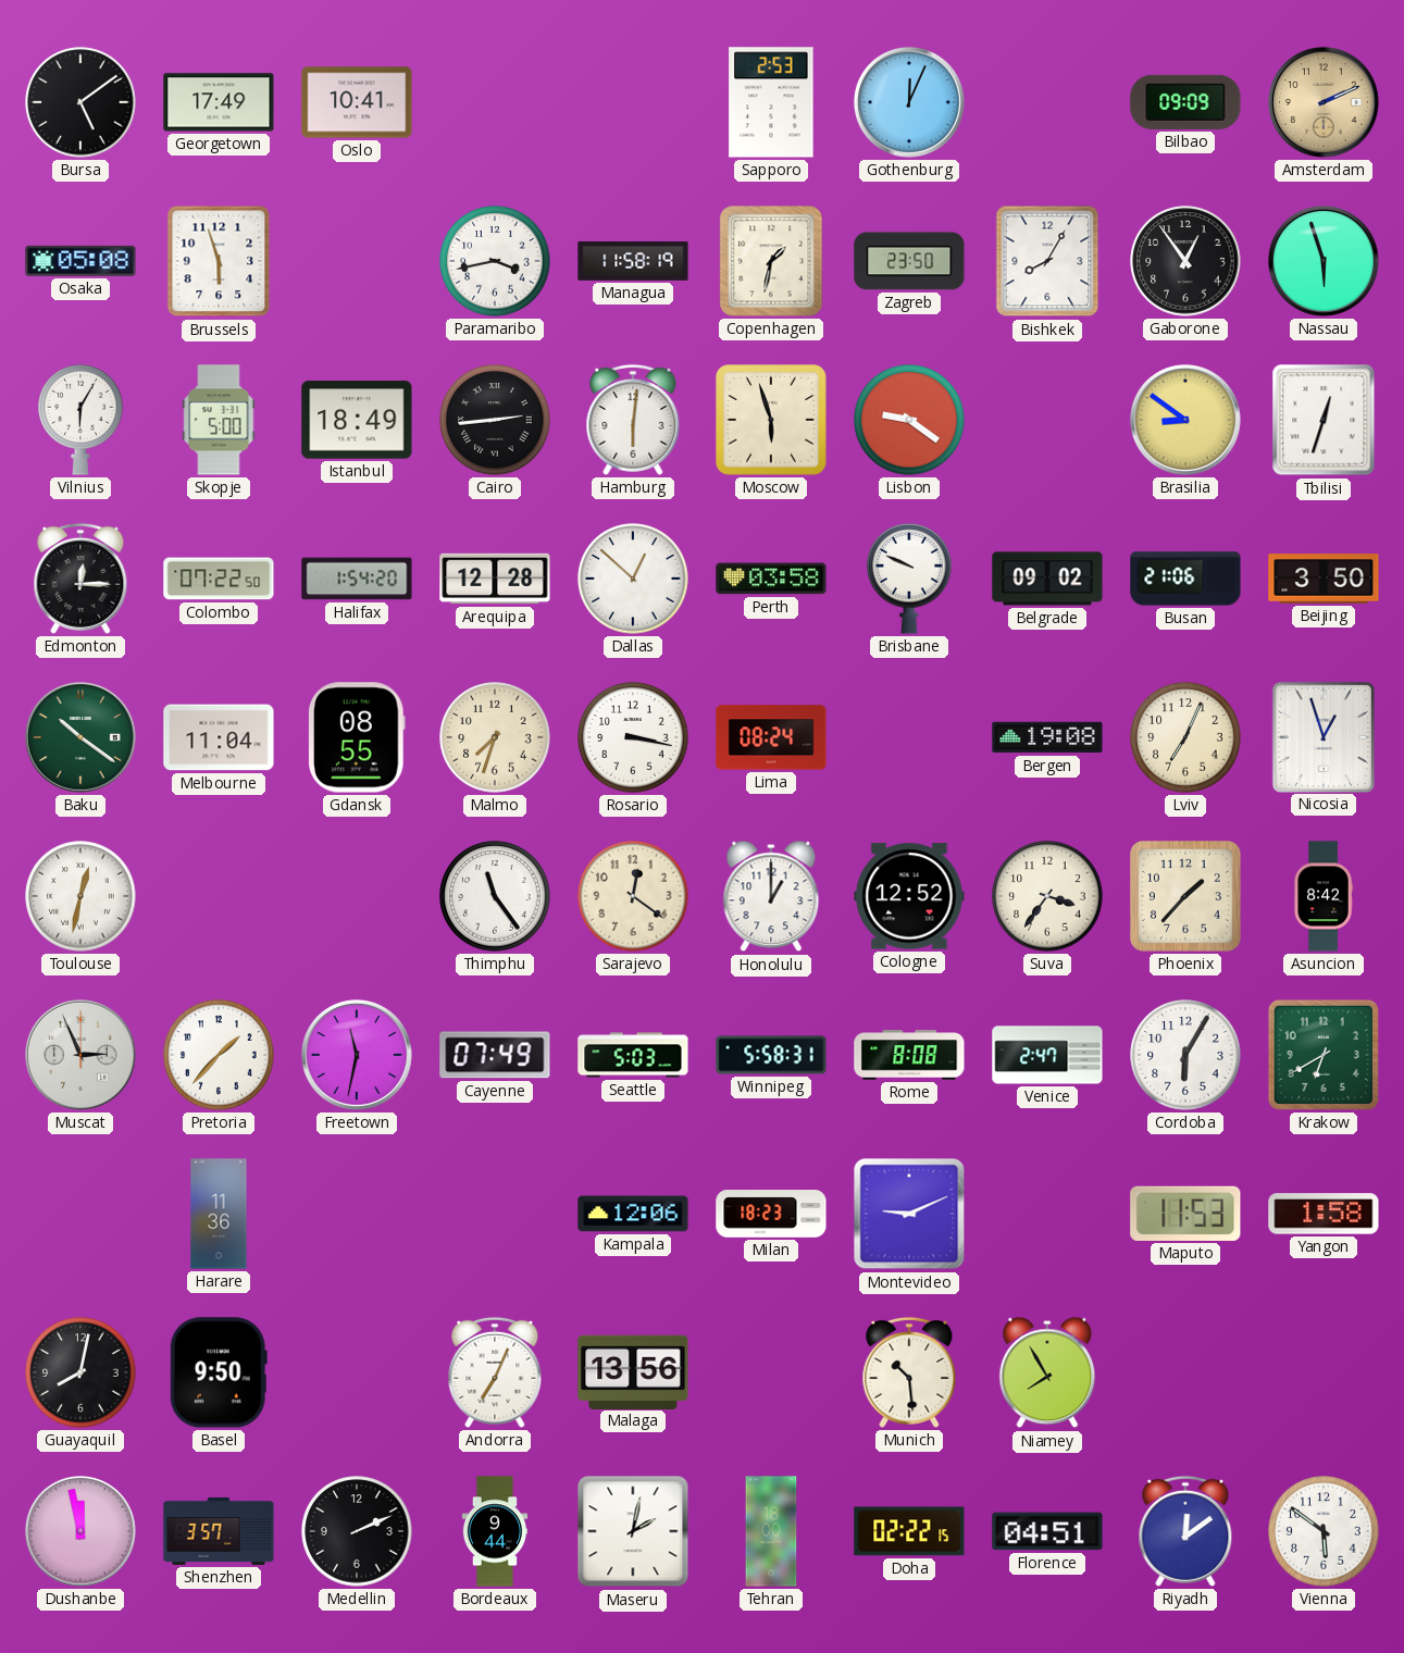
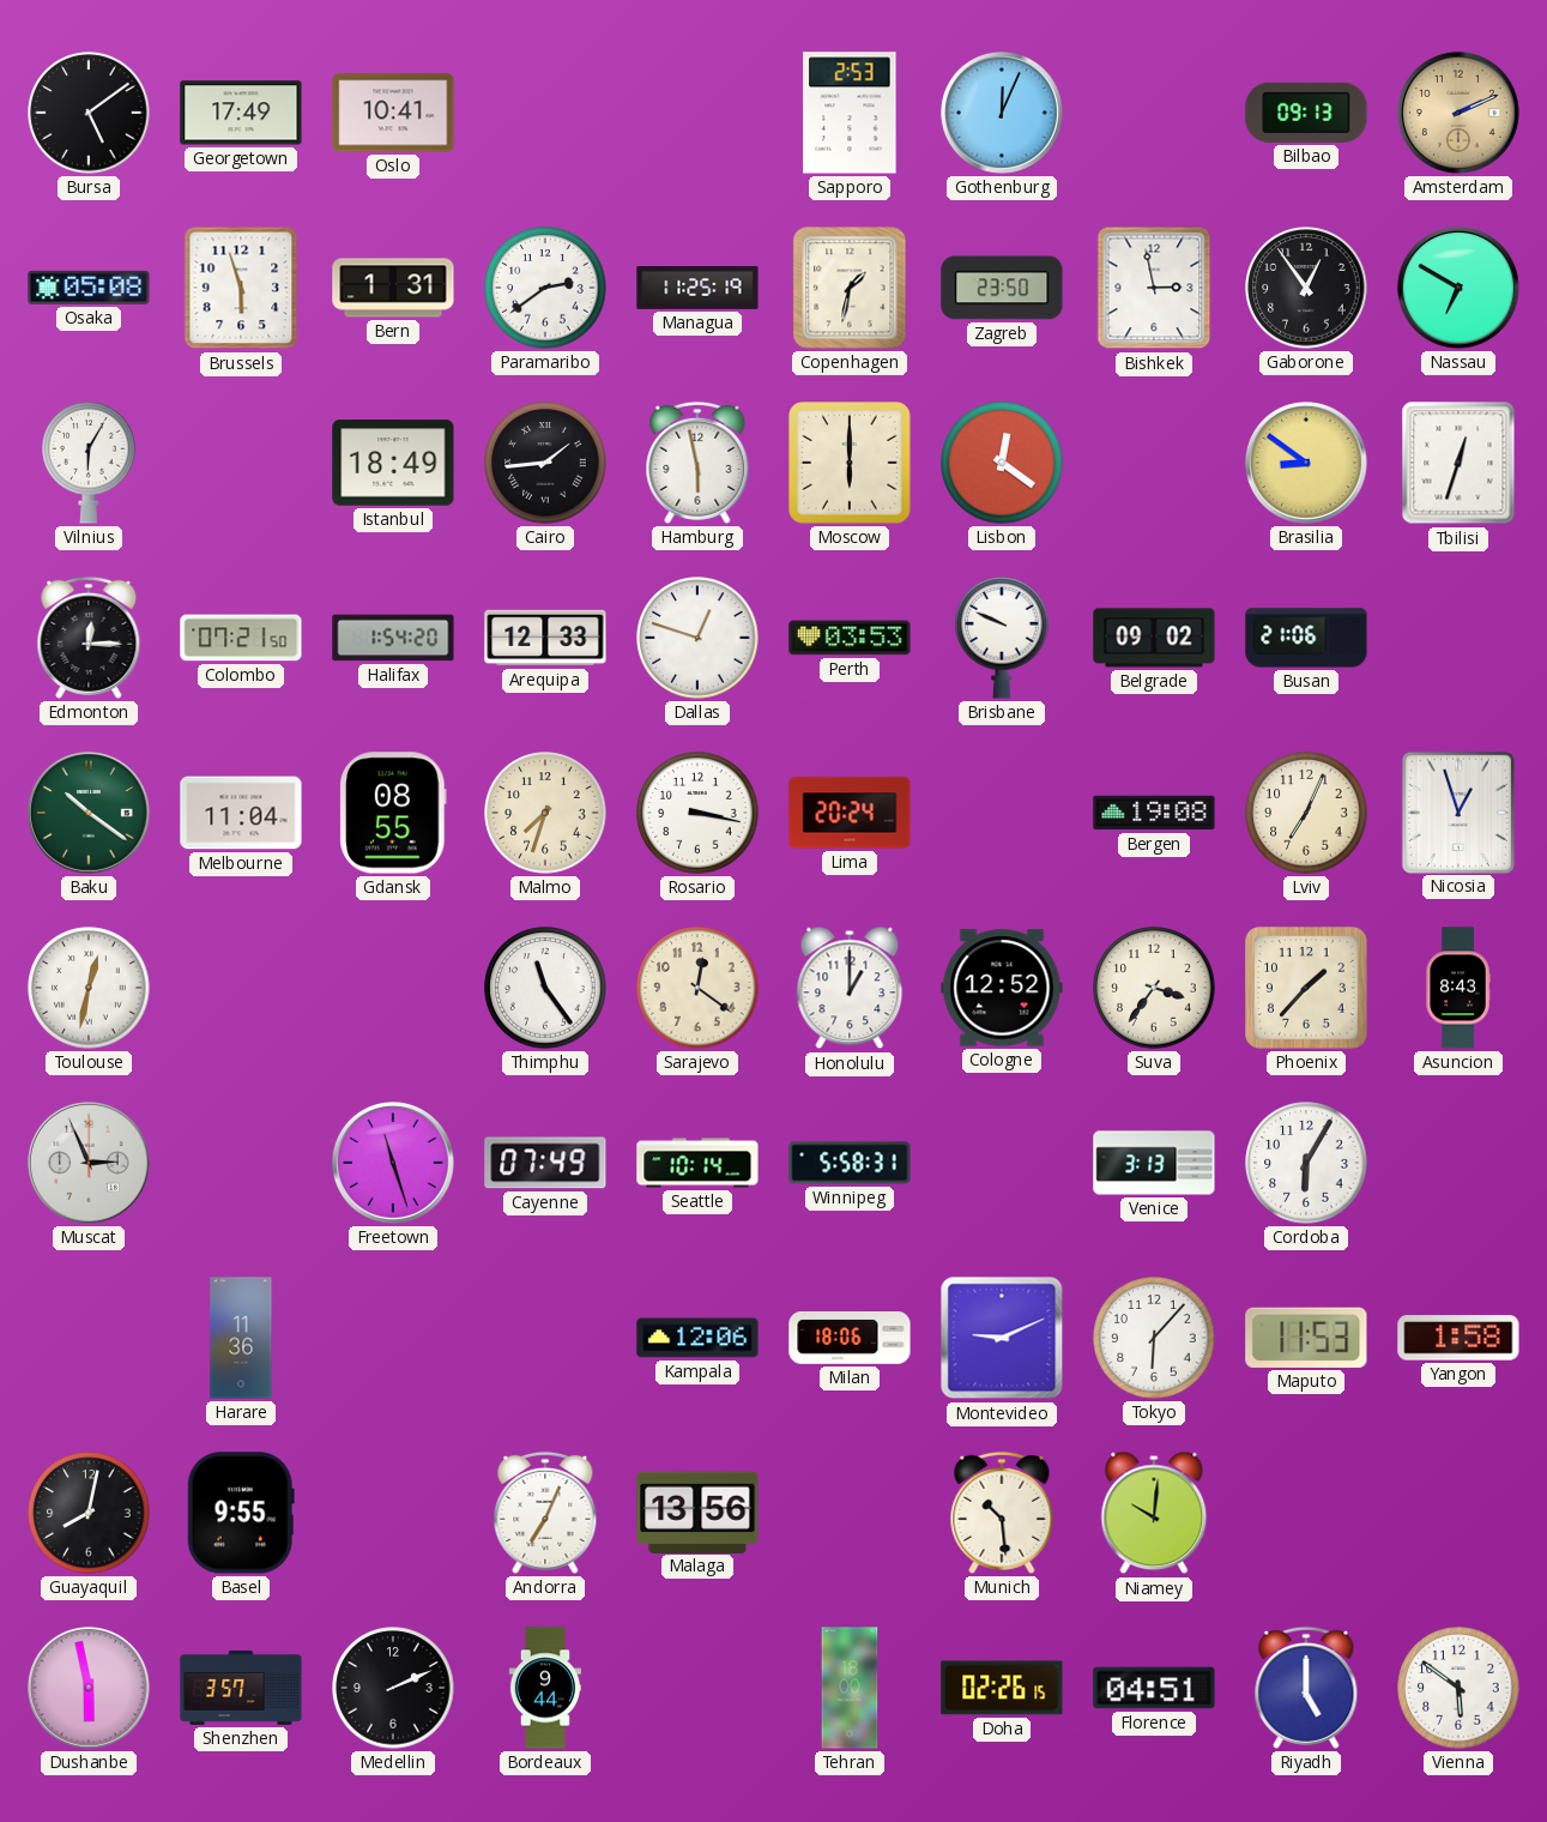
Bilbao: 09:09 -> 09:13 (1306, 113)
Bern: none -> 1:31 (393, 288)
Paramaribo: 3:43 -> 2:39 (545, 288)
Managua: 11:58 -> 11:25 (697, 288)
Bishkek: 8:05 -> 2:58 (1154, 288)
Nassau: 5:57 -> 6:50 (1458, 288)
Skopje: 5:00 -> none (219, 420)
Cairo: 2:44 -> 1:44 (545, 463)
Hamburg: 6:01 -> 5:58 (697, 463)
Moscow: 5:57 -> 6:00 (850, 463)
Lisbon: 9:21 -> 12:21 (1002, 463)
Colombo: 07:22 -> 07:21 (241, 638)
Arequipa: 12:28 -> 12:33 (545, 638)
Dallas: 12:52 -> 12:48 (697, 638)
Perth: 03:58 -> 03:53 (850, 638)
Beijing: 3:50 -> none (1324, 579)
Lima: 08:24 -> 20:24 (850, 813)
Asuncion: 8:42 -> 8:43 (1458, 988)
Pretoria: 1:37 -> none (219, 1055)
Freetown: 11:32 -> 11:27 (393, 1163)
Seattle: 5:03 -> 10:14 (697, 1163)
Rome: 8:08 -> none (909, 1055)
Venice: 2:47 -> 3:13 (1154, 1163)
Krakow: 6:40 -> none (1324, 1055)
Milan: 18:23 -> 18:06 (850, 1338)
Tokyo: none -> 6:07 (1154, 1338)
Basel: 9:50 -> 9:55 (241, 1513)
Niamey: 7:55 -> 10:01 (1154, 1513)
Dushanbe: 11:58 -> 5:58 (89, 1688)
Maseru: 2:02 -> none (633, 1531)
Doha: 02:22 -> 02:26 (1002, 1688)
Riyadh: 12:09 -> 5:00 (1306, 1688)
